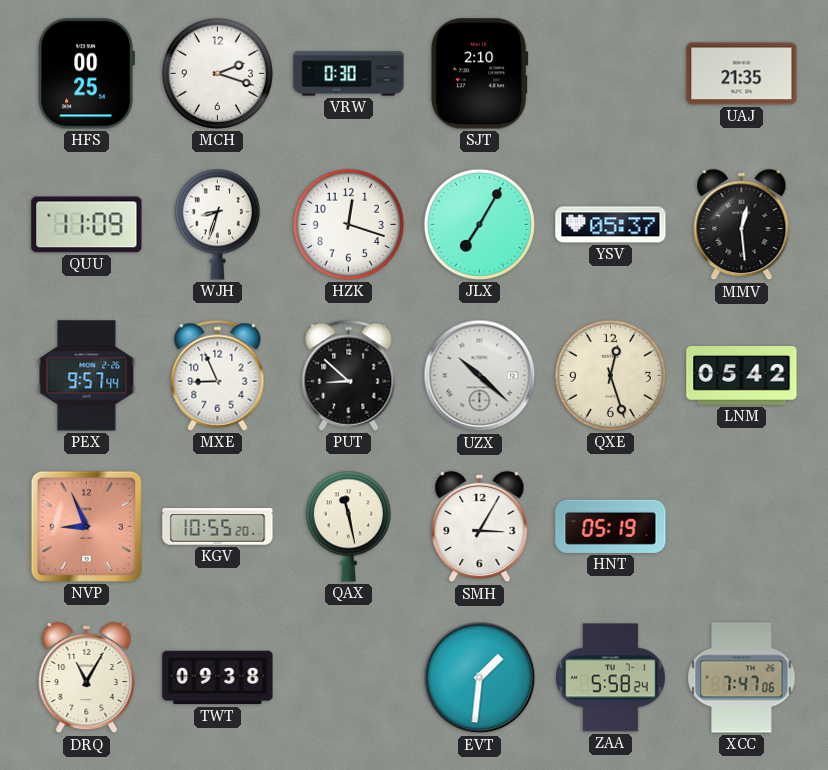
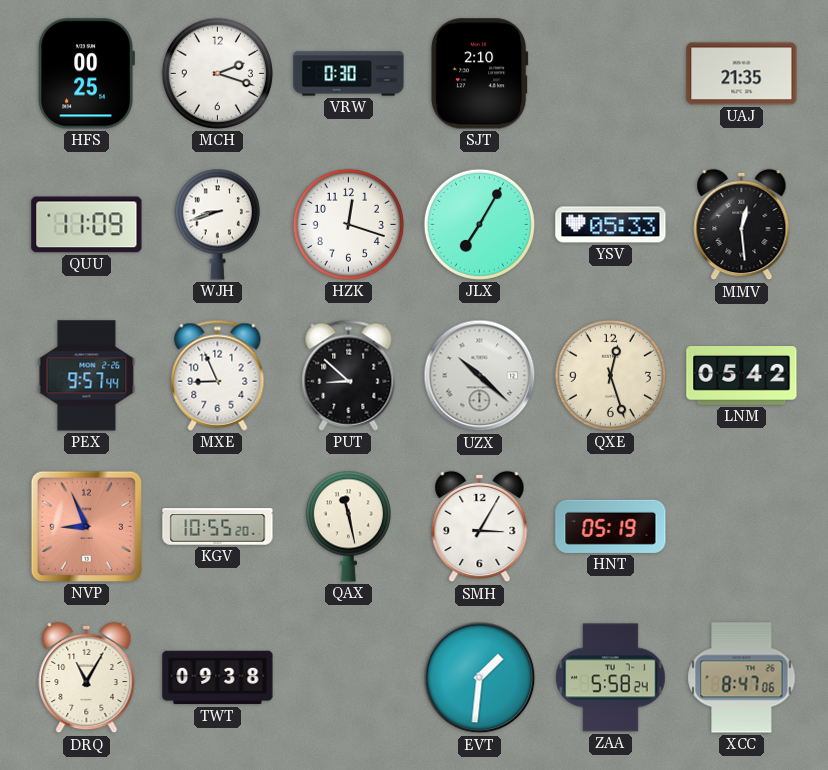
WJH: 8:33 -> 8:42 (217, 224)
YSV: 05:37 -> 05:33 (611, 225)
XCC: 7:47 -> 8:47 (742, 678)
